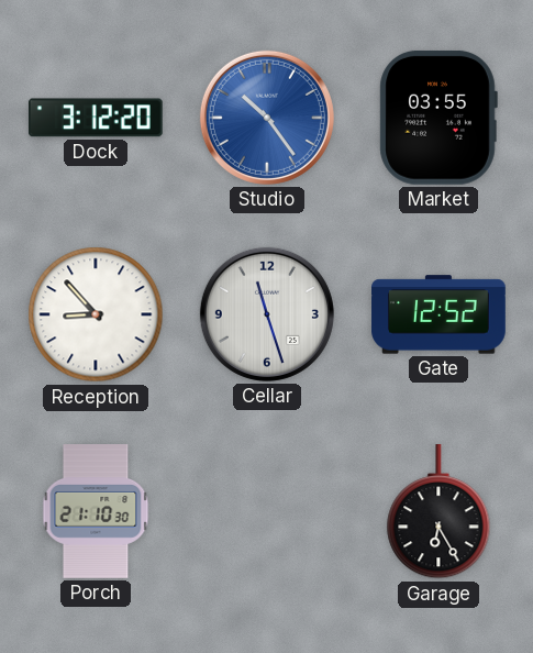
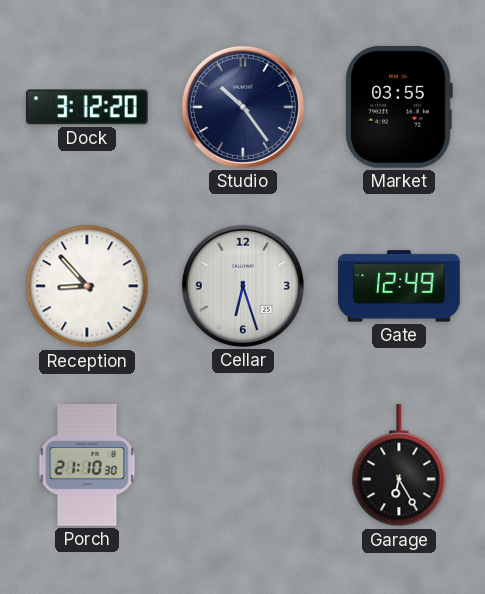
Studio dial: blue -> navy (243, 107)
Cellar: 11:27 -> 6:27 (243, 286)
Gate: 12:52 -> 12:49 (399, 286)
